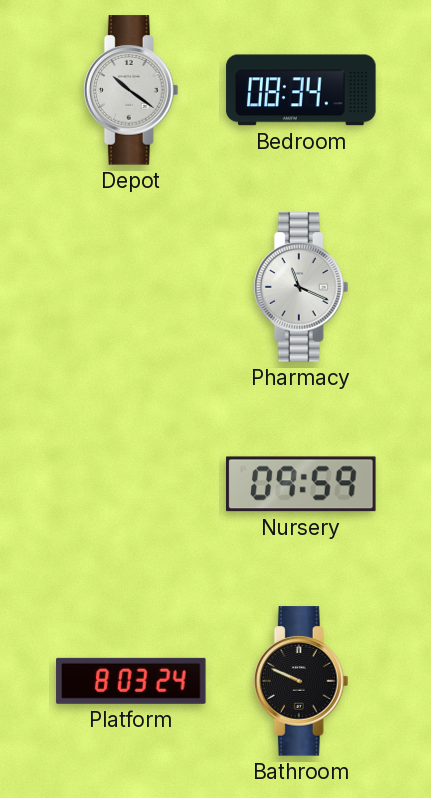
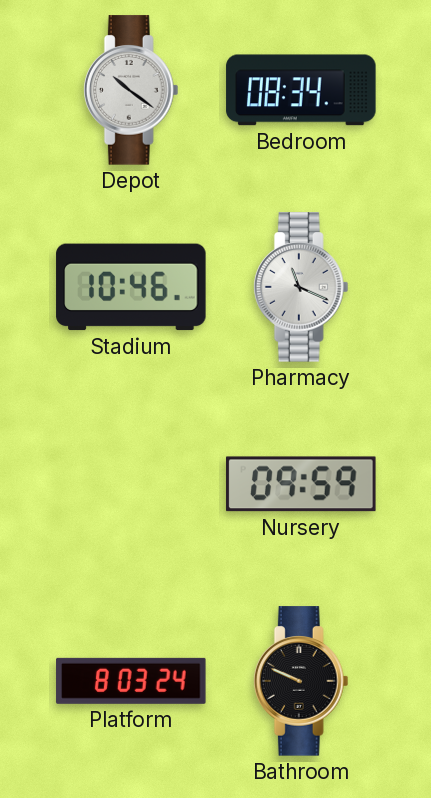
Stadium: none -> 10:46 (131, 287)
